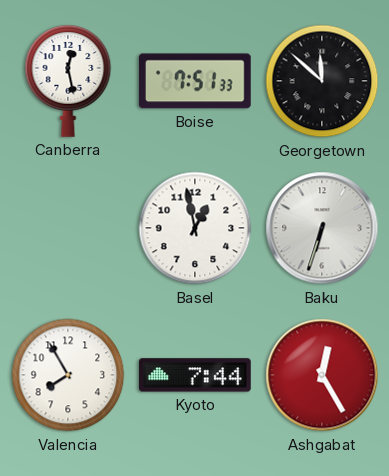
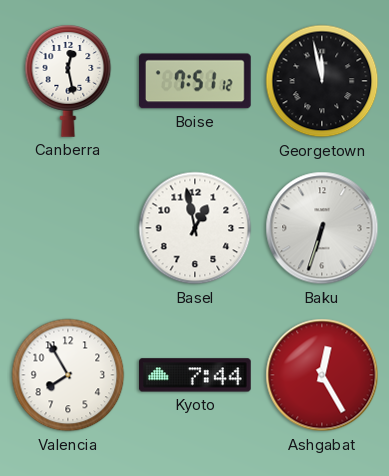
Boise: 7:51:33 -> 7:51:12 (195, 81)
Georgetown: 11:52 -> 11:58 (322, 81)
